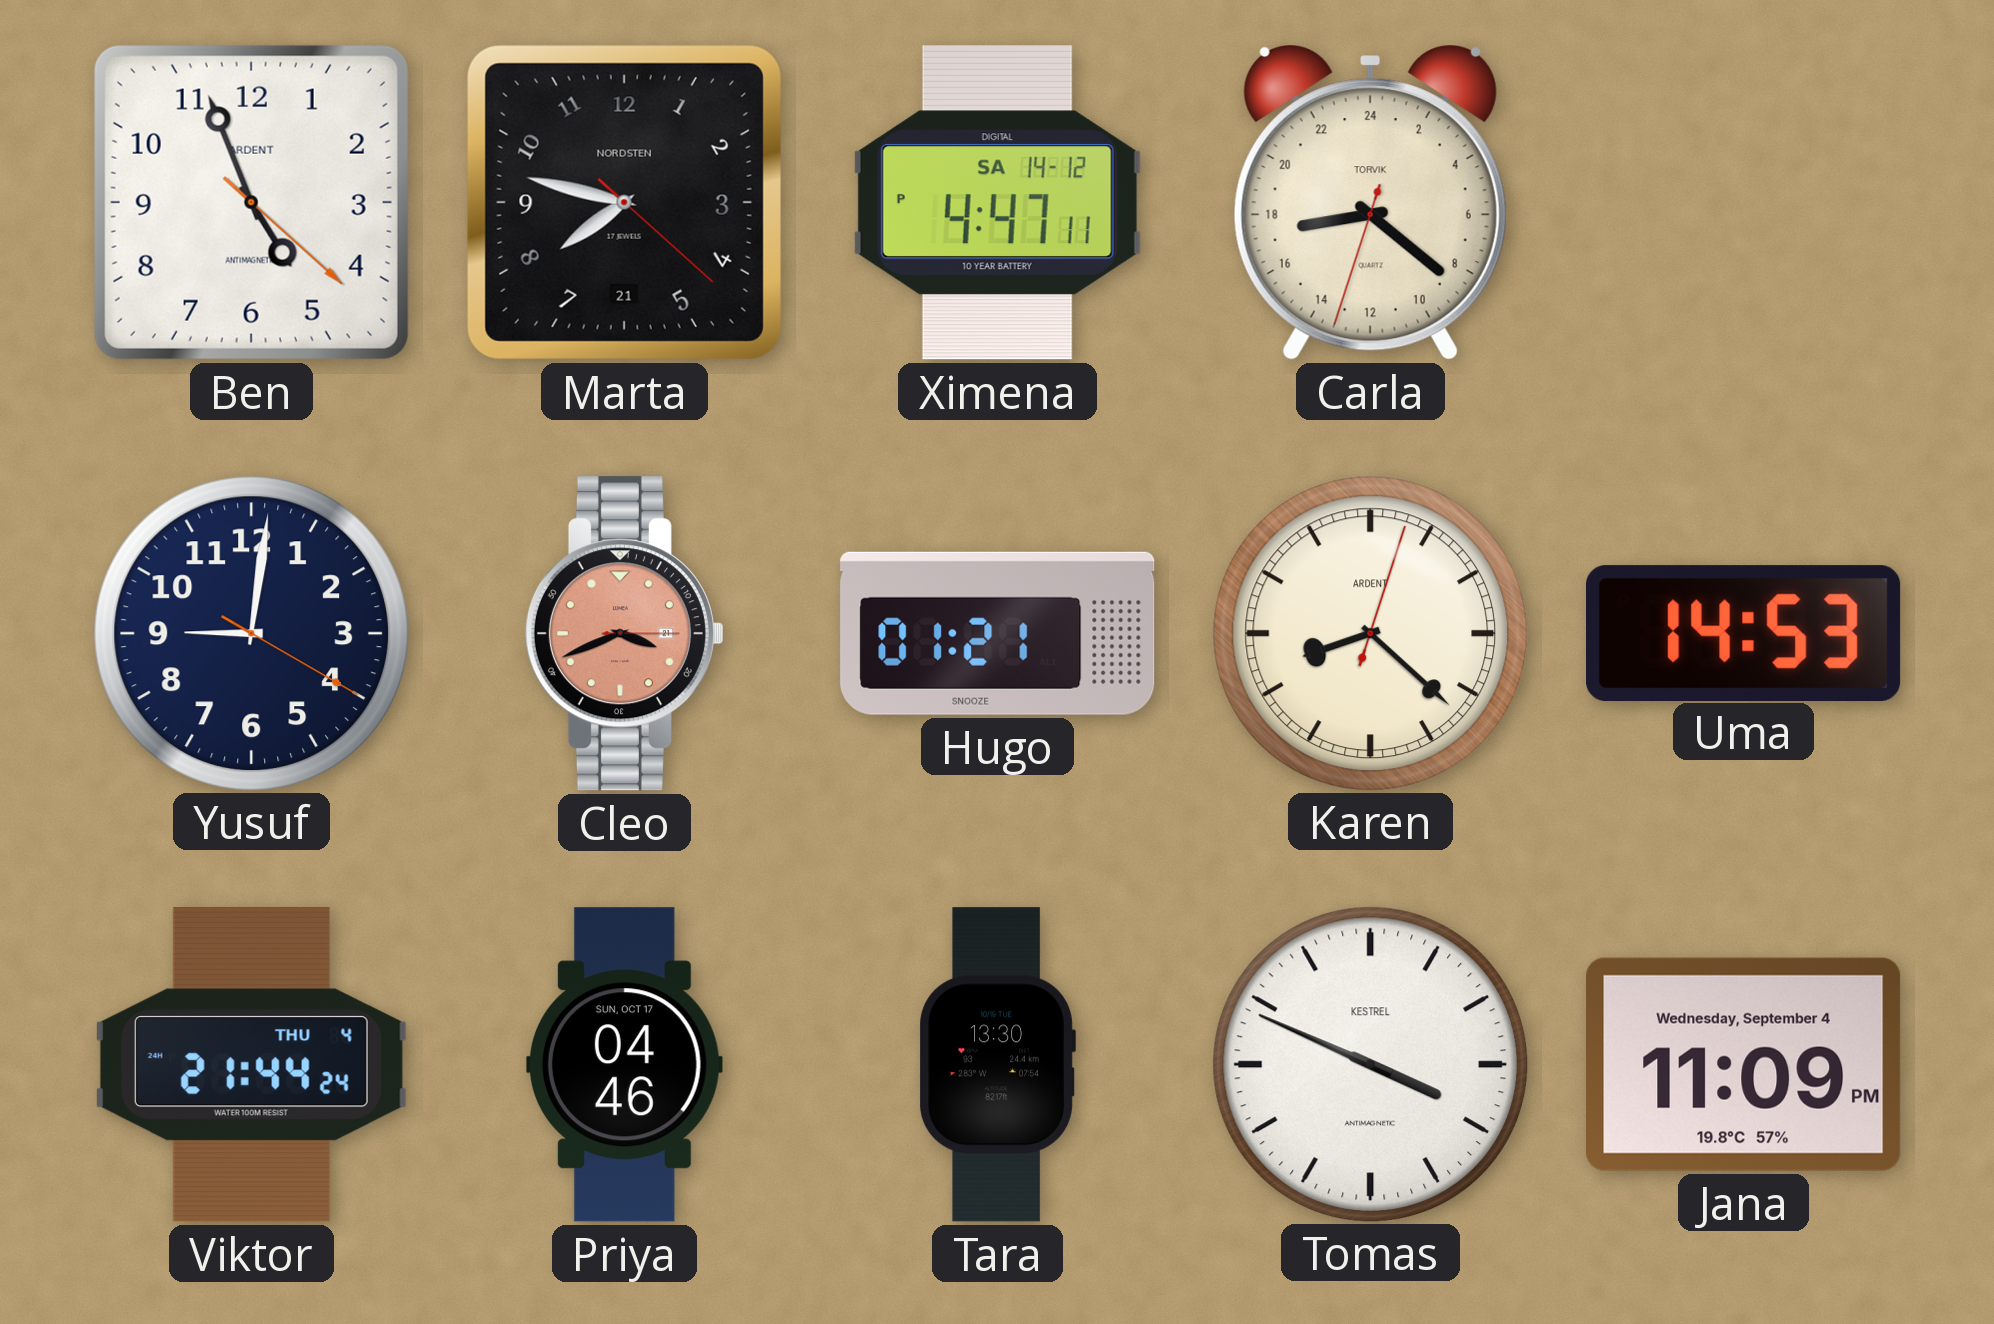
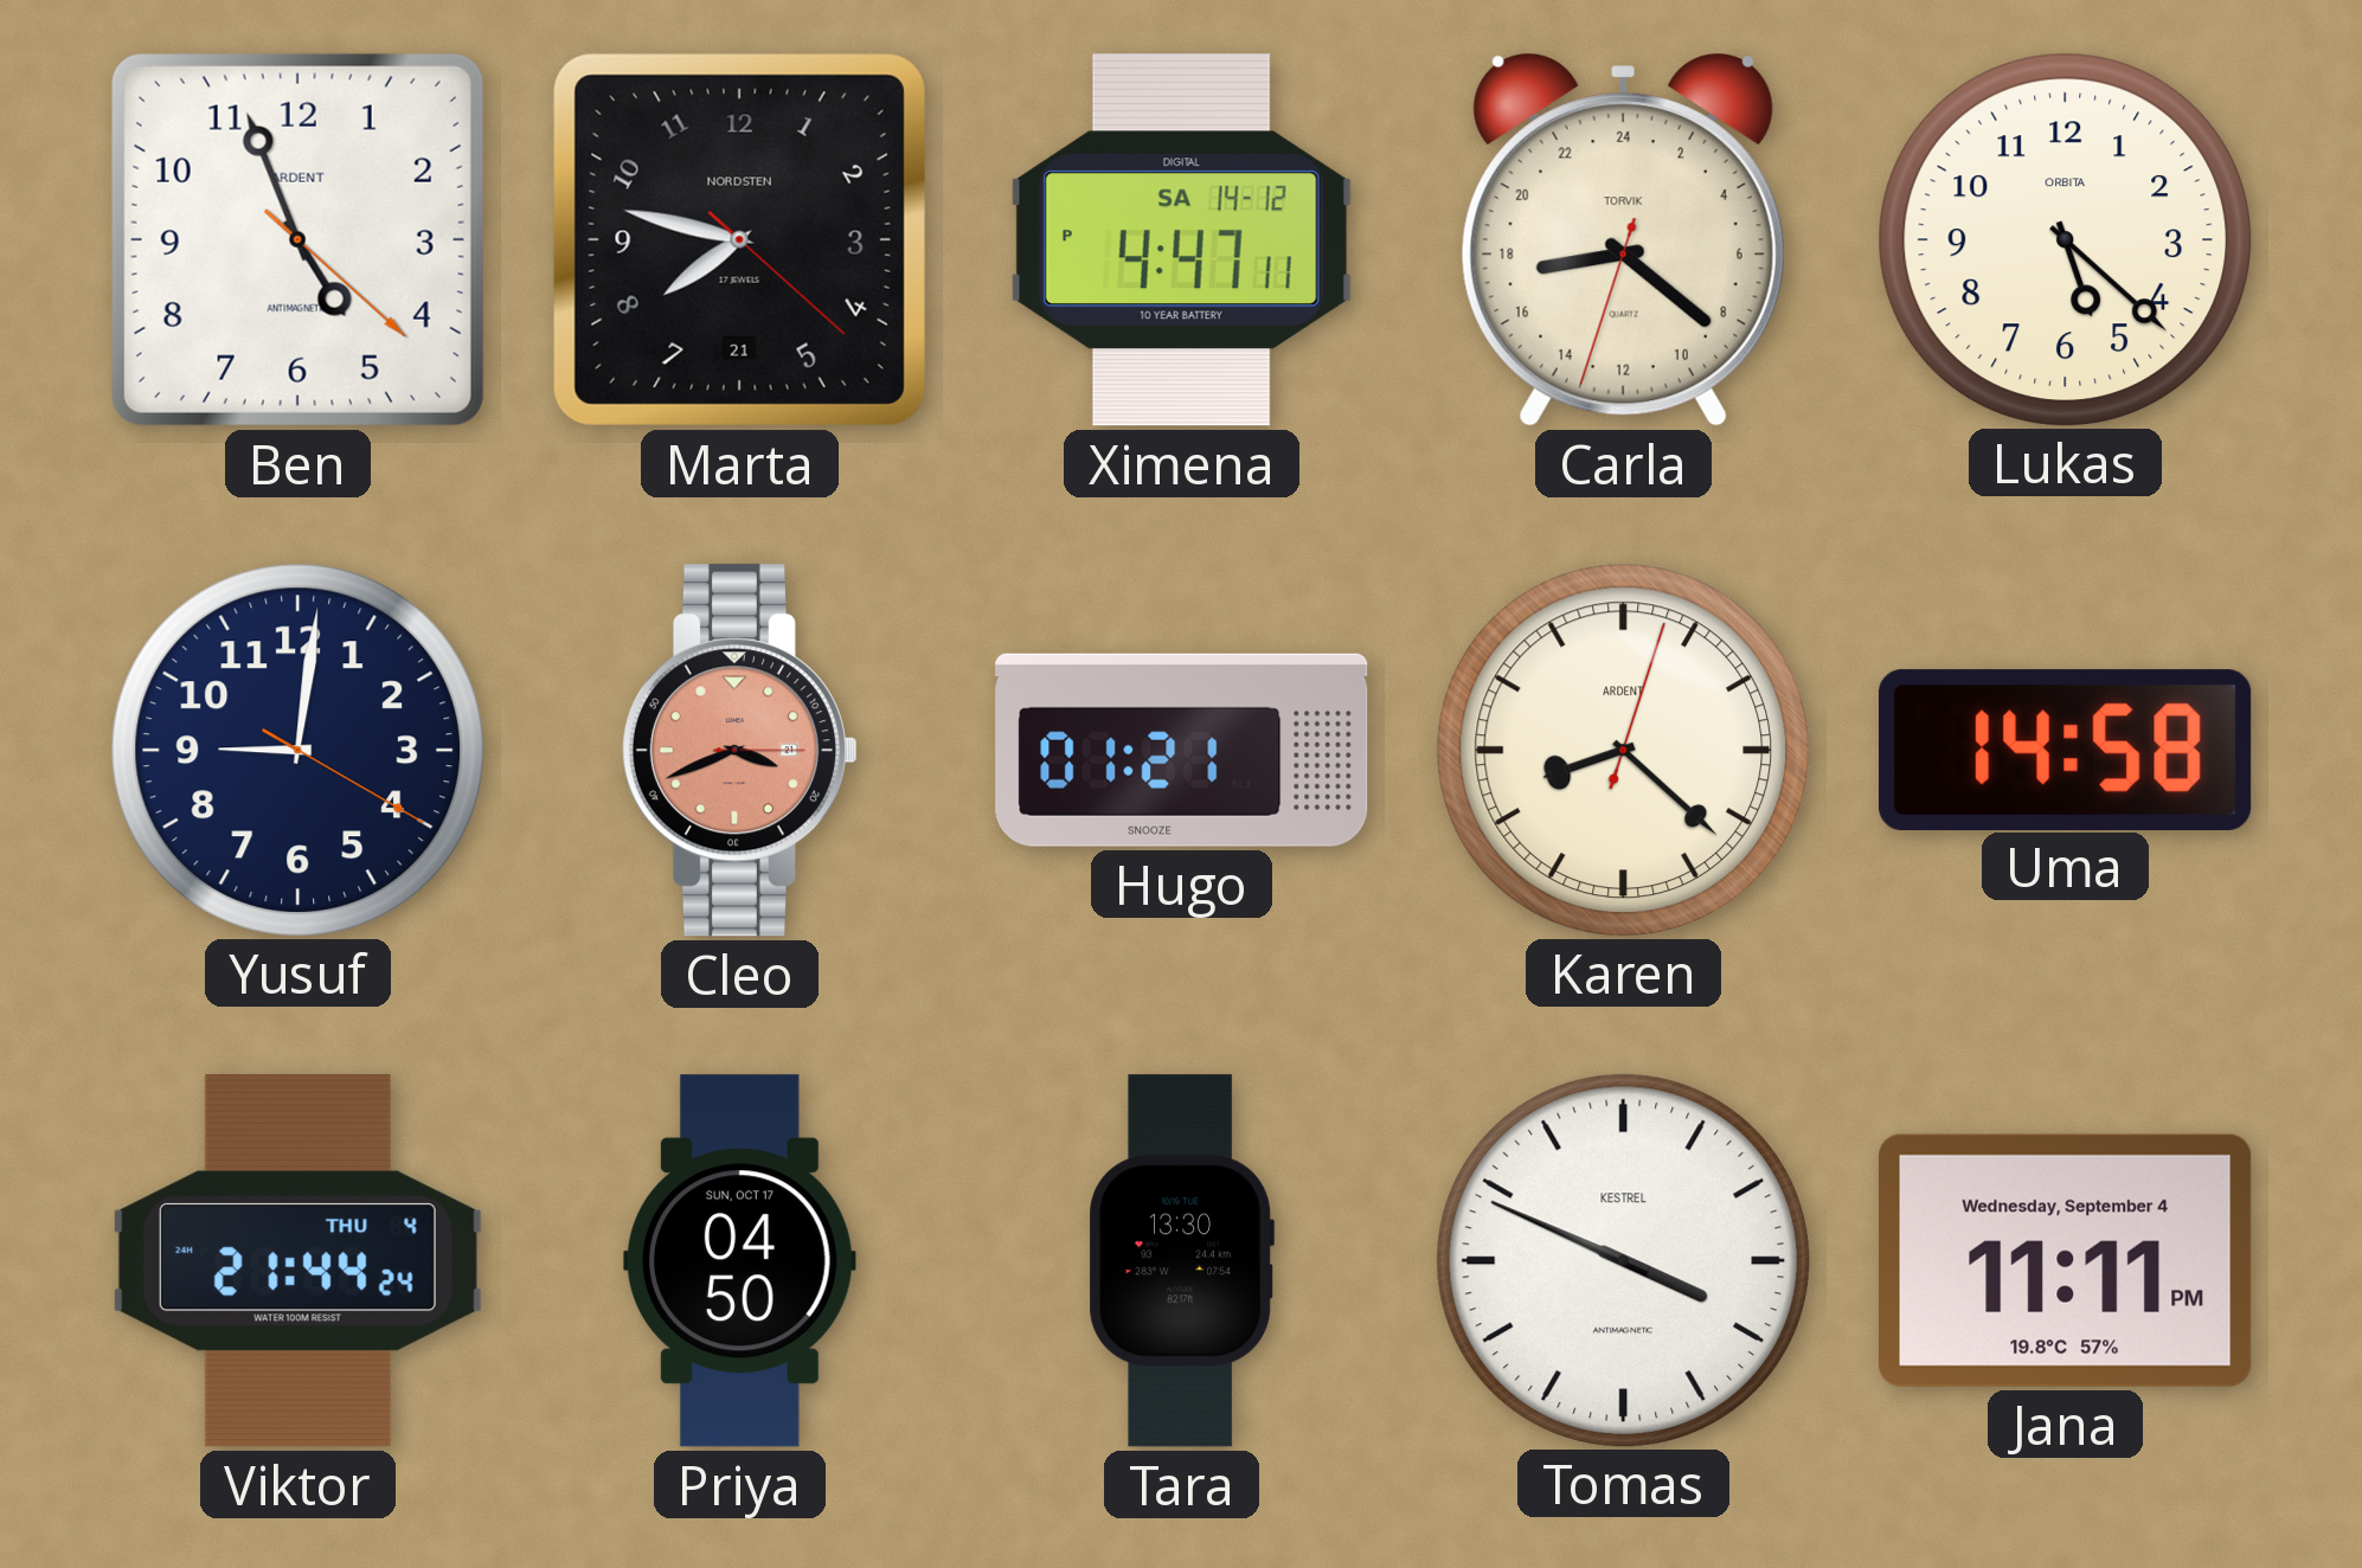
Lukas: none -> 5:22 (2065, 239)
Uma: 14:53 -> 14:58 (2066, 750)
Priya: 04:46 -> 04:50 (739, 1261)
Jana: 11:09 -> 11:11 (2066, 1260)
